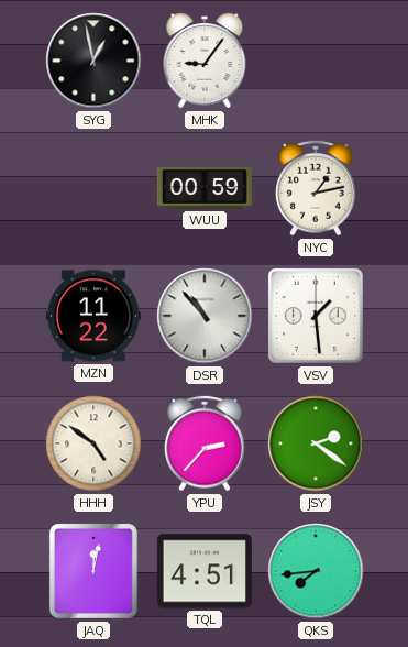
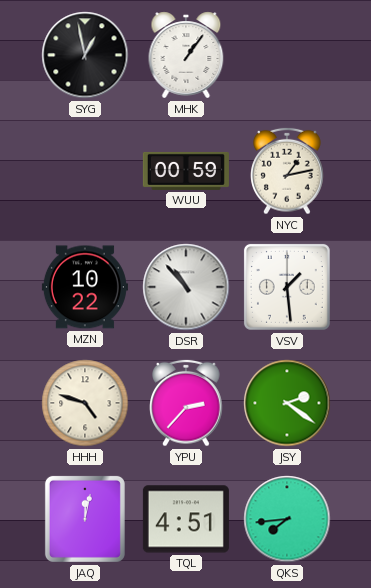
MHK: 9:06 -> 1:06 (186, 55)
MZN: 11:22 -> 10:22 (85, 287)
HHH: 4:51 -> 4:48 (85, 403)
